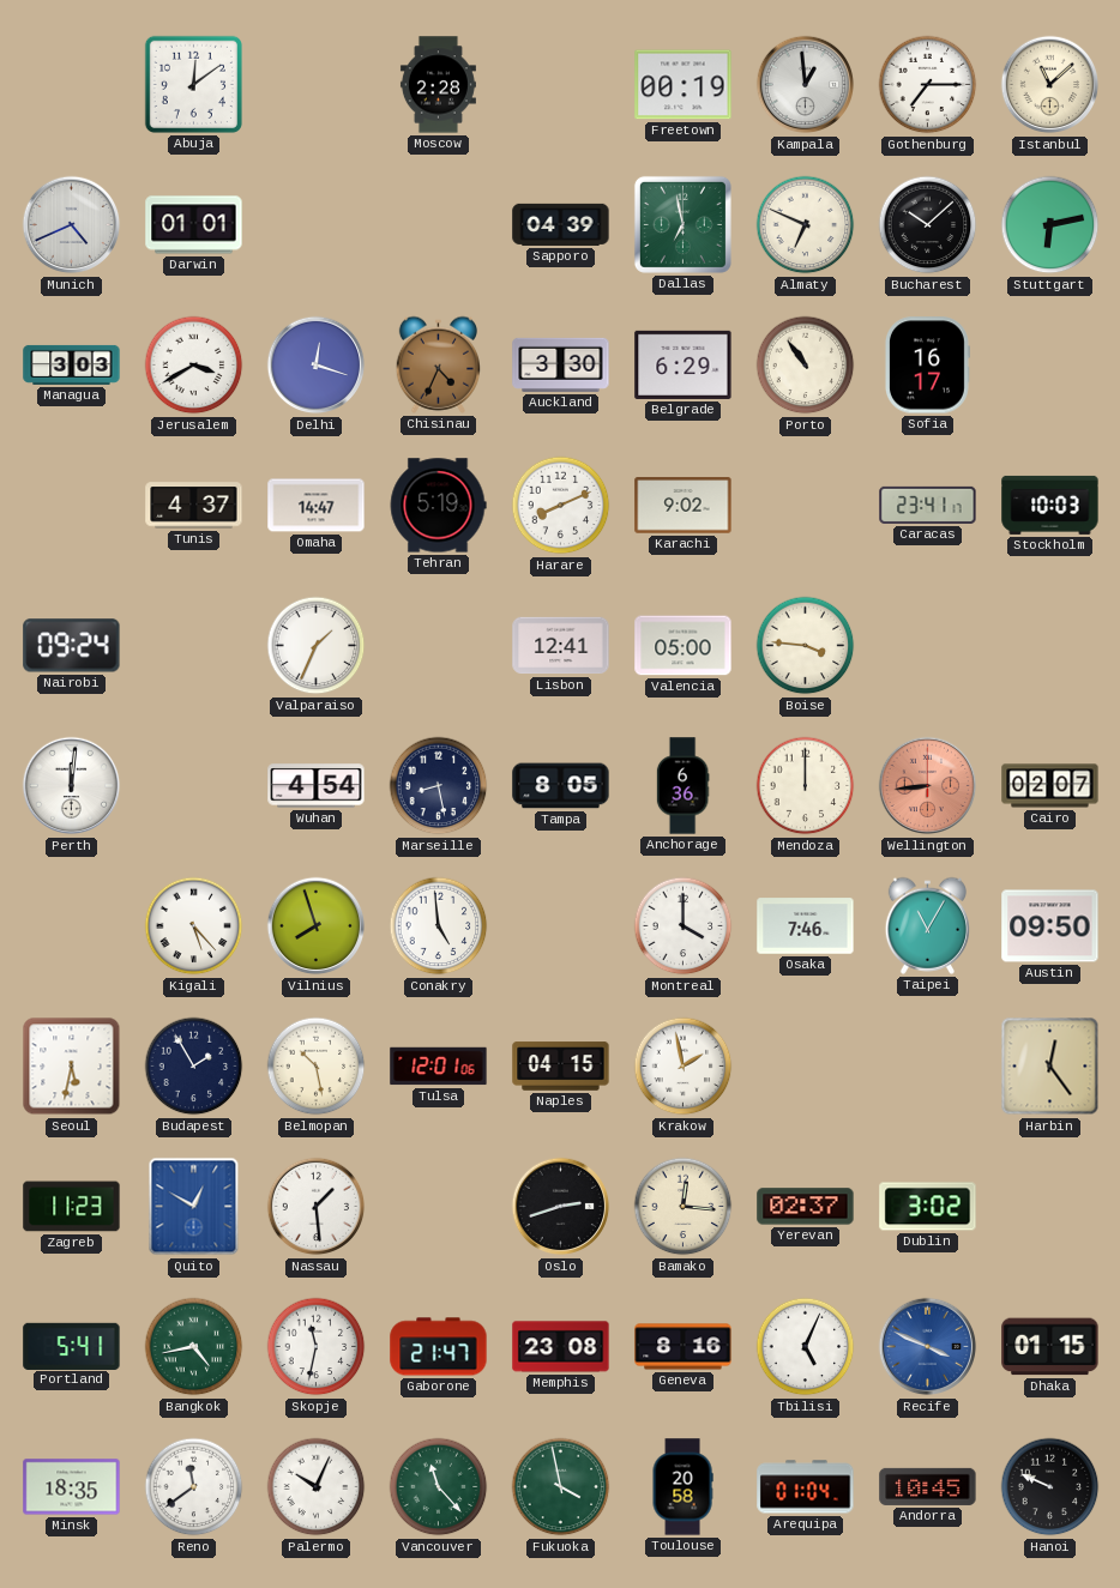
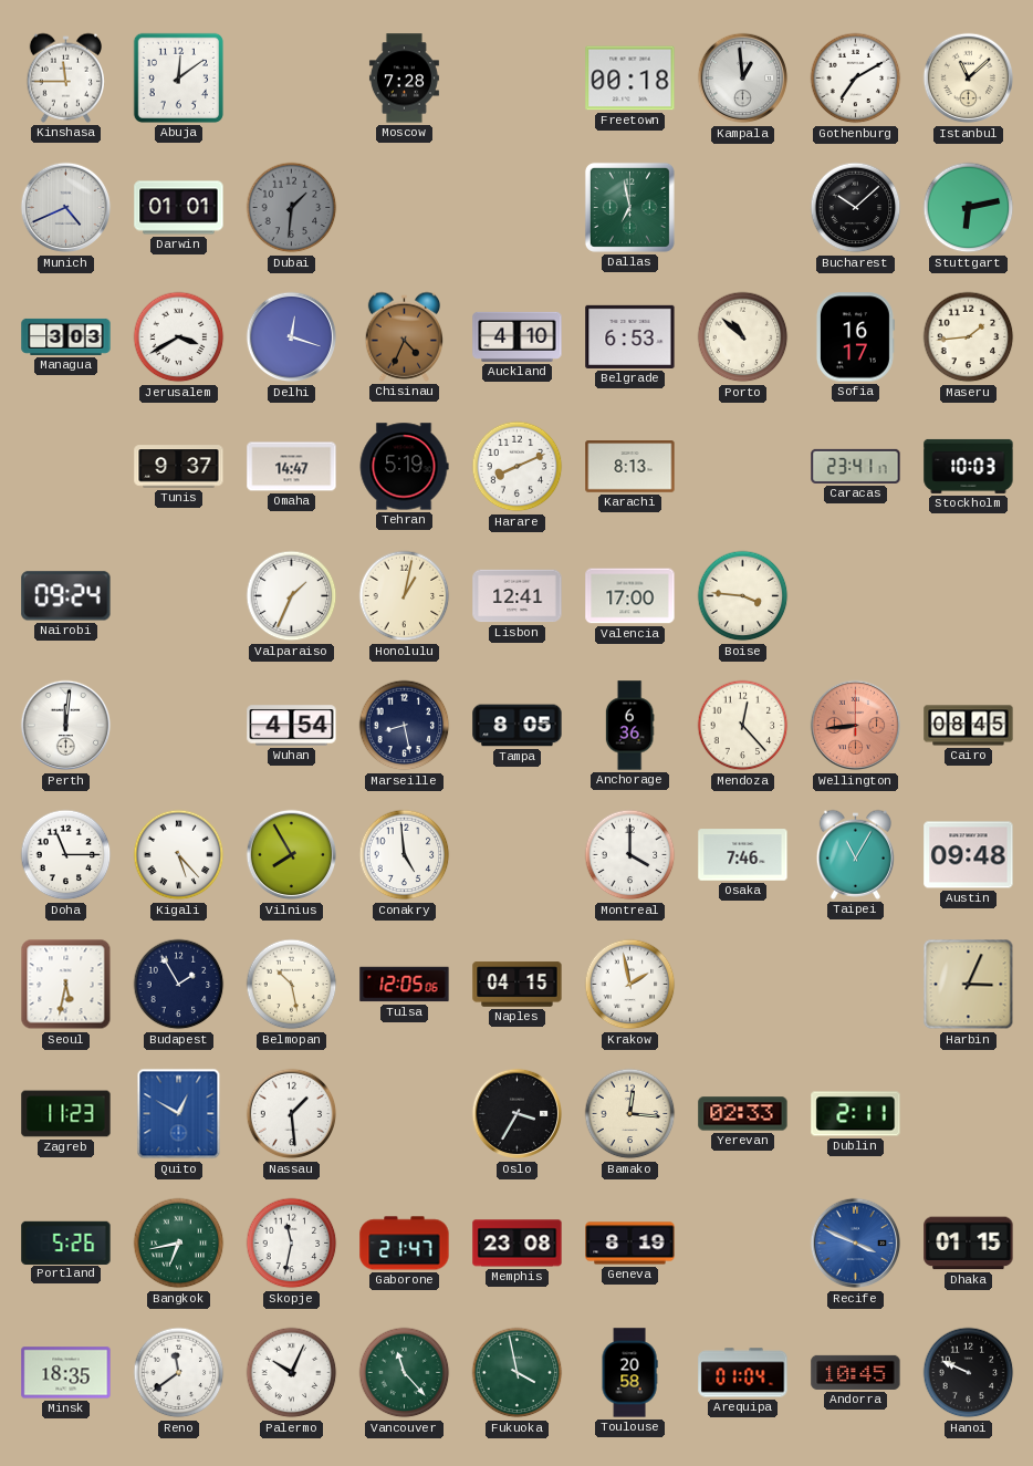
Kinshasa: none -> 11:45 (65, 77)
Moscow: 2:28 -> 7:28 (404, 79)
Freetown: 00:19 -> 00:18 (630, 79)
Gothenburg: 7:15 -> 7:10 (856, 79)
Dubai: none -> 1:31 (292, 208)
Sapporo: 04:39 -> none (561, 224)
Almaty: 6:49 -> none (806, 225)
Auckland: 3:30 -> 4:10 (518, 336)
Belgrade: 6:29 -> 6:53 (630, 336)
Porto: 10:54 -> 10:52 (743, 337)
Maseru: none -> 1:44 (969, 337)
Tunis: 4:37 -> 9:37 (179, 467)
Karachi: 9:02 -> 8:13 (630, 467)
Honolulu: none -> 1:02 (405, 596)
Valencia: 05:00 -> 17:00 (630, 596)
Mendoza: 12:00 -> 12:23 (743, 726)
Cairo: 02:07 -> 08:45 (969, 726)
Doha: none -> 11:15 (66, 855)
Vilnius: 7:57 -> 7:55 (292, 855)
Austin: 09:50 -> 09:48 (969, 855)
Tulsa: 12:01 -> 12:05 (405, 985)
Harbin: 12:24 -> 3:04 (969, 985)
Oslo: 2:42 -> 3:35 (518, 1114)
Yerevan: 02:37 -> 02:33 (743, 1114)
Dublin: 3:02 -> 2:11 (856, 1114)
Portland: 5:41 -> 5:26 (66, 1243)
Bangkok: 4:43 -> 6:43 (179, 1244)
Geneva: 8:16 -> 8:19 (630, 1244)
Tbilisi: 5:04 -> none (806, 1347)
